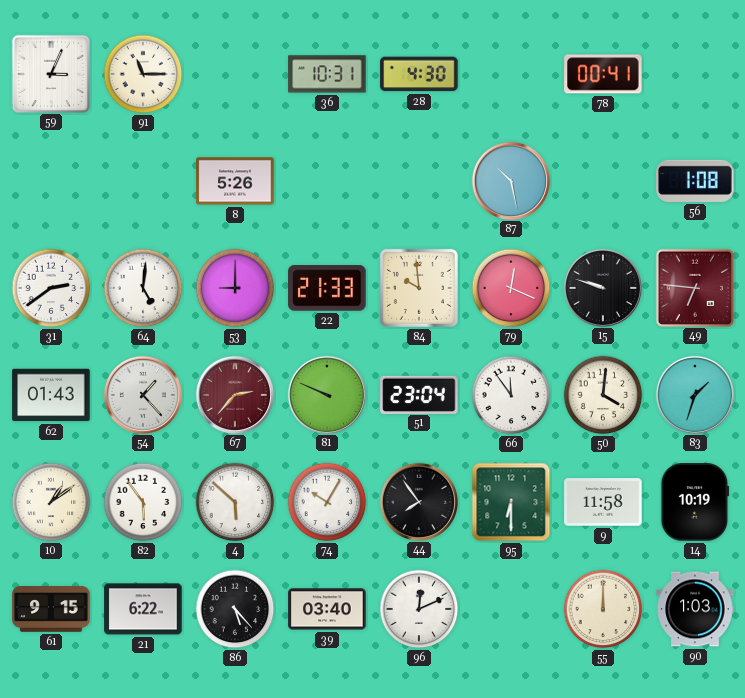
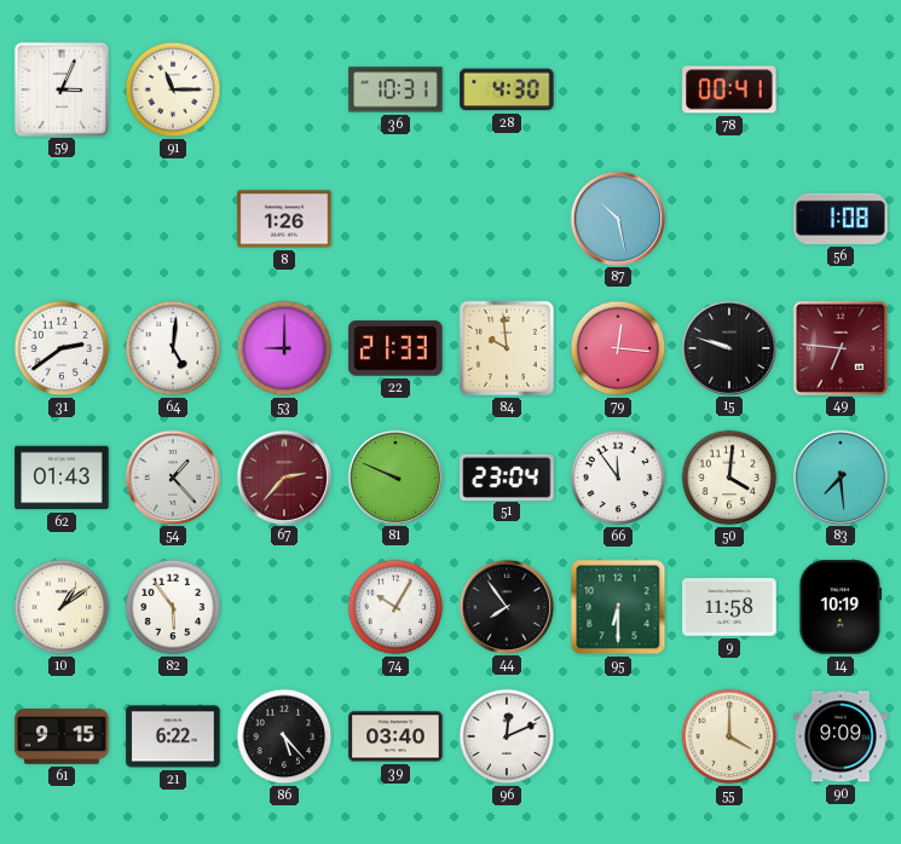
8: 5:26 -> 1:26 (284, 219)
79: 12:19 -> 12:16 (618, 348)
83: 1:33 -> 7:29 (839, 476)
4: 5:52 -> none (235, 502)
55: 12:00 -> 4:00 (729, 736)
90: 1:03 -> 9:09 (841, 736)
